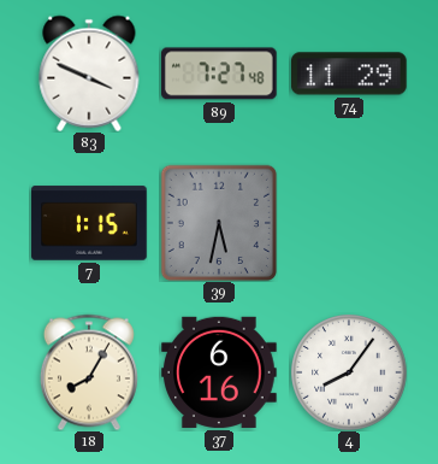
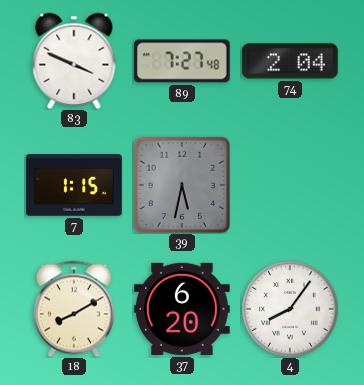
74: 11:29 -> 2:04 (291, 61)
18: 8:05 -> 8:10 (74, 309)
37: 6:16 -> 6:20 (182, 309)
